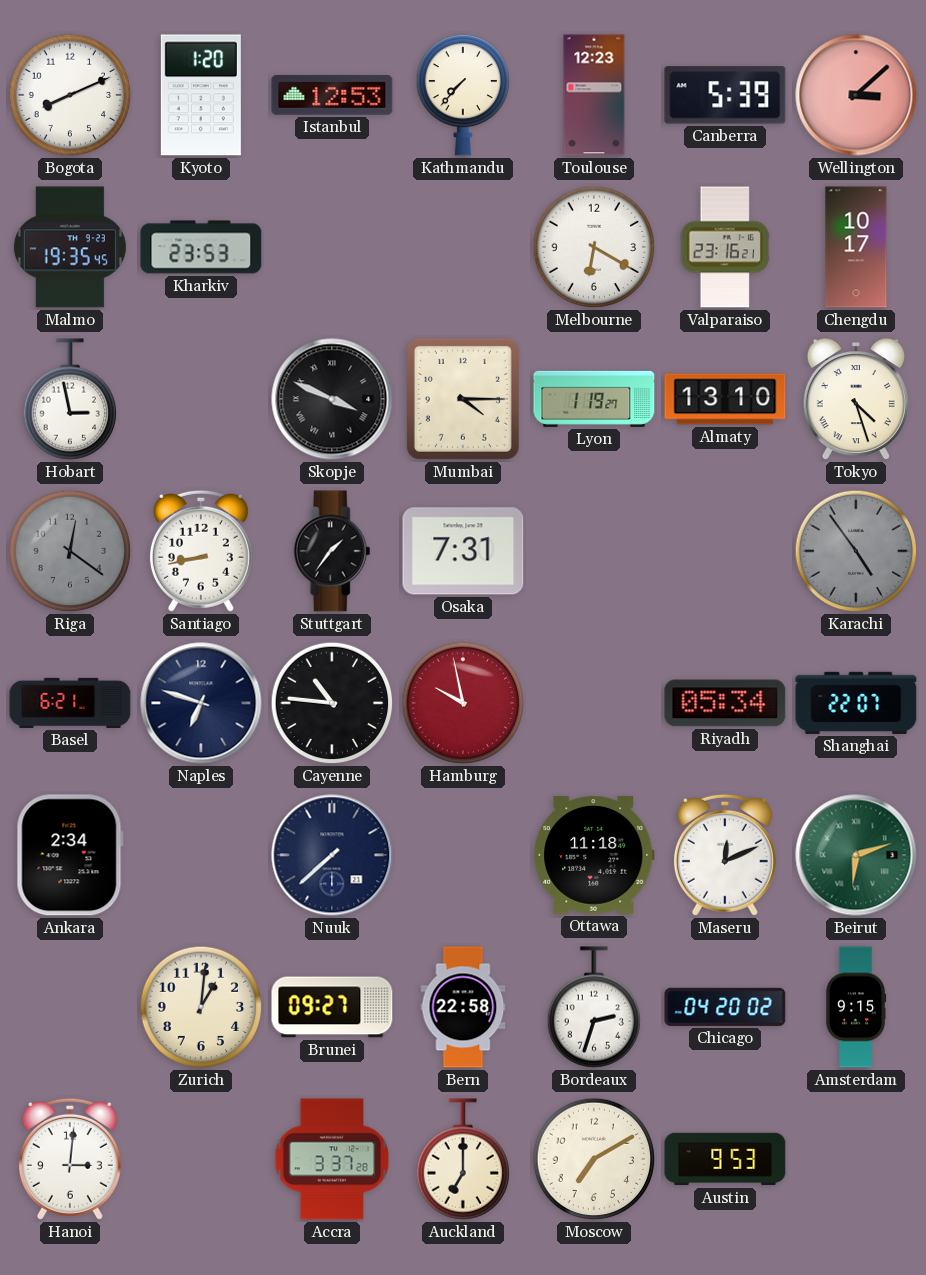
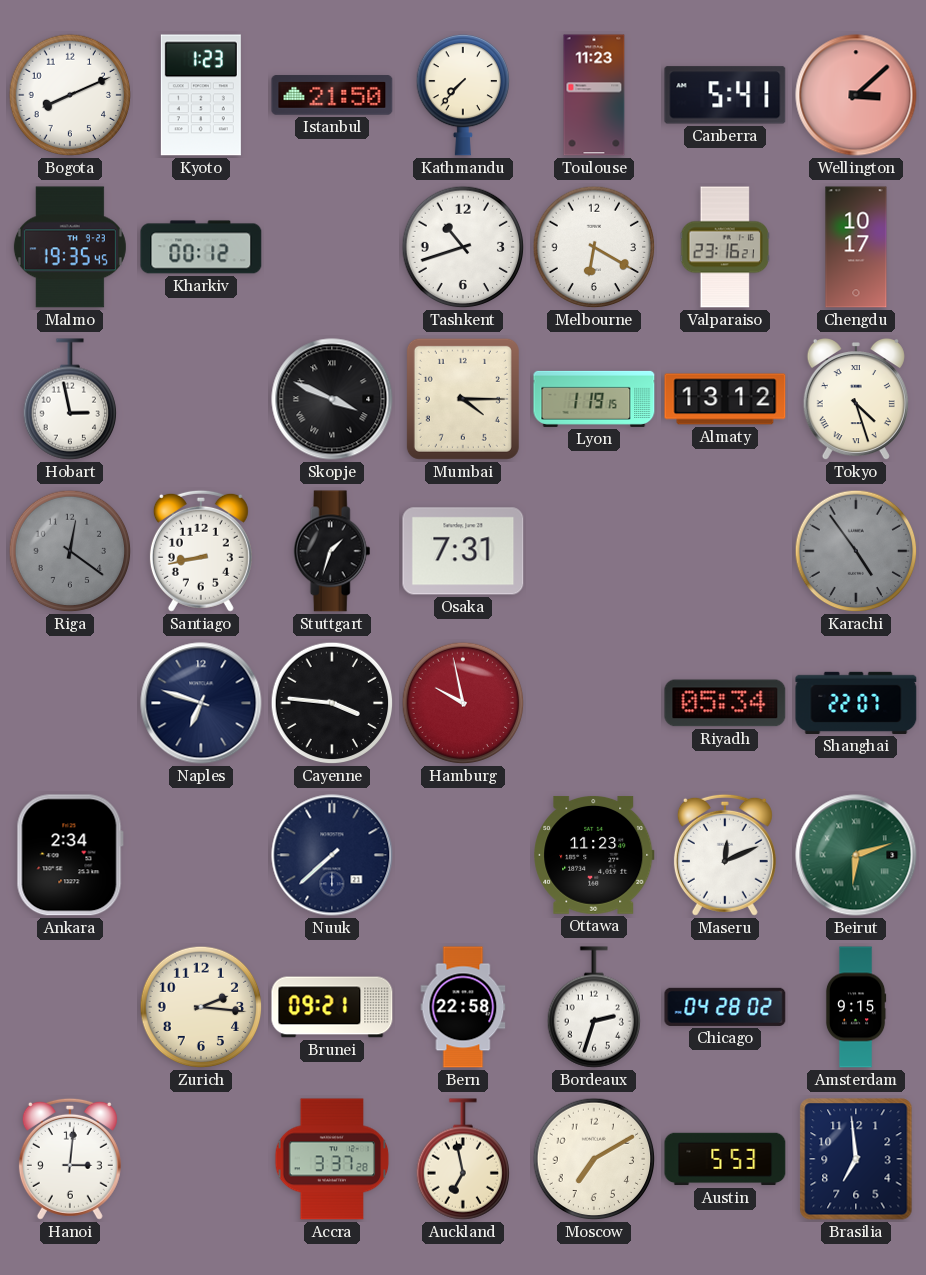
Kyoto: 1:20 -> 1:23 (201, 95)
Istanbul: 12:53 -> 21:50 (332, 95)
Toulouse: 12:23 -> 11:23 (594, 95)
Canberra: 5:39 -> 5:41 (725, 95)
Kharkiv: 23:53 -> 00:12 (201, 247)
Tashkent: none -> 10:42 (463, 247)
Lyon: 1:19:27 -> 1:19:15 (594, 399)
Almaty: 13:10 -> 13:12 (725, 399)
Stuttgart: 1:36 -> 1:33 (332, 551)
Basel: 6:21 -> none (70, 703)
Cayenne: 10:46 -> 3:46 (332, 703)
Ottawa: 11:18 -> 11:23 (594, 856)
Zurich: 1:01 -> 2:16 (201, 1007)
Brunei: 09:27 -> 09:21 (332, 1007)
Chicago: 04:20 -> 04:28 (725, 1007)
Auckland: 7:00 -> 6:58 (462, 1159)
Austin: 9:53 -> 5:53 (725, 1159)
Brasilia: none -> 6:59 (856, 1159)
